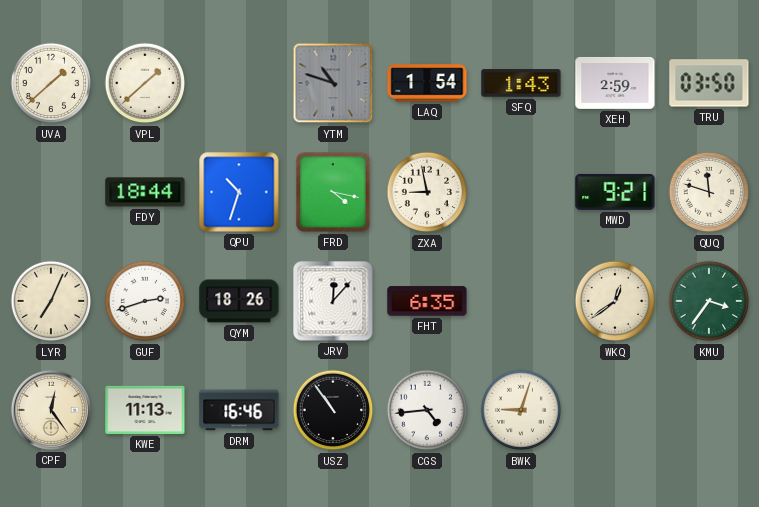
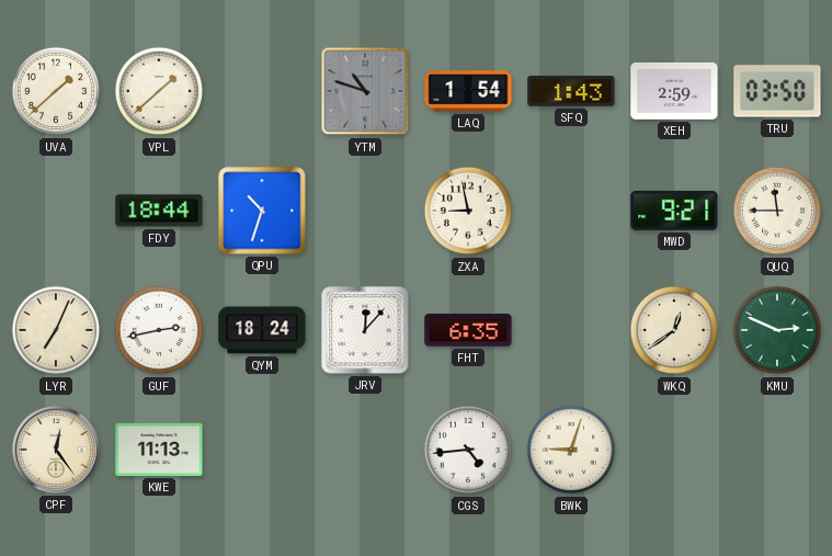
FRD: 4:17 -> none (333, 192)
QUQ: 11:48 -> 11:45 (777, 211)
GUF: 2:42 -> 2:43 (159, 330)
QYM: 18:26 -> 18:24 (262, 330)
KMU: 3:36 -> 2:49 (777, 330)
DRM: 16:46 -> none (239, 410)
USZ: 10:54 -> none (333, 410)
